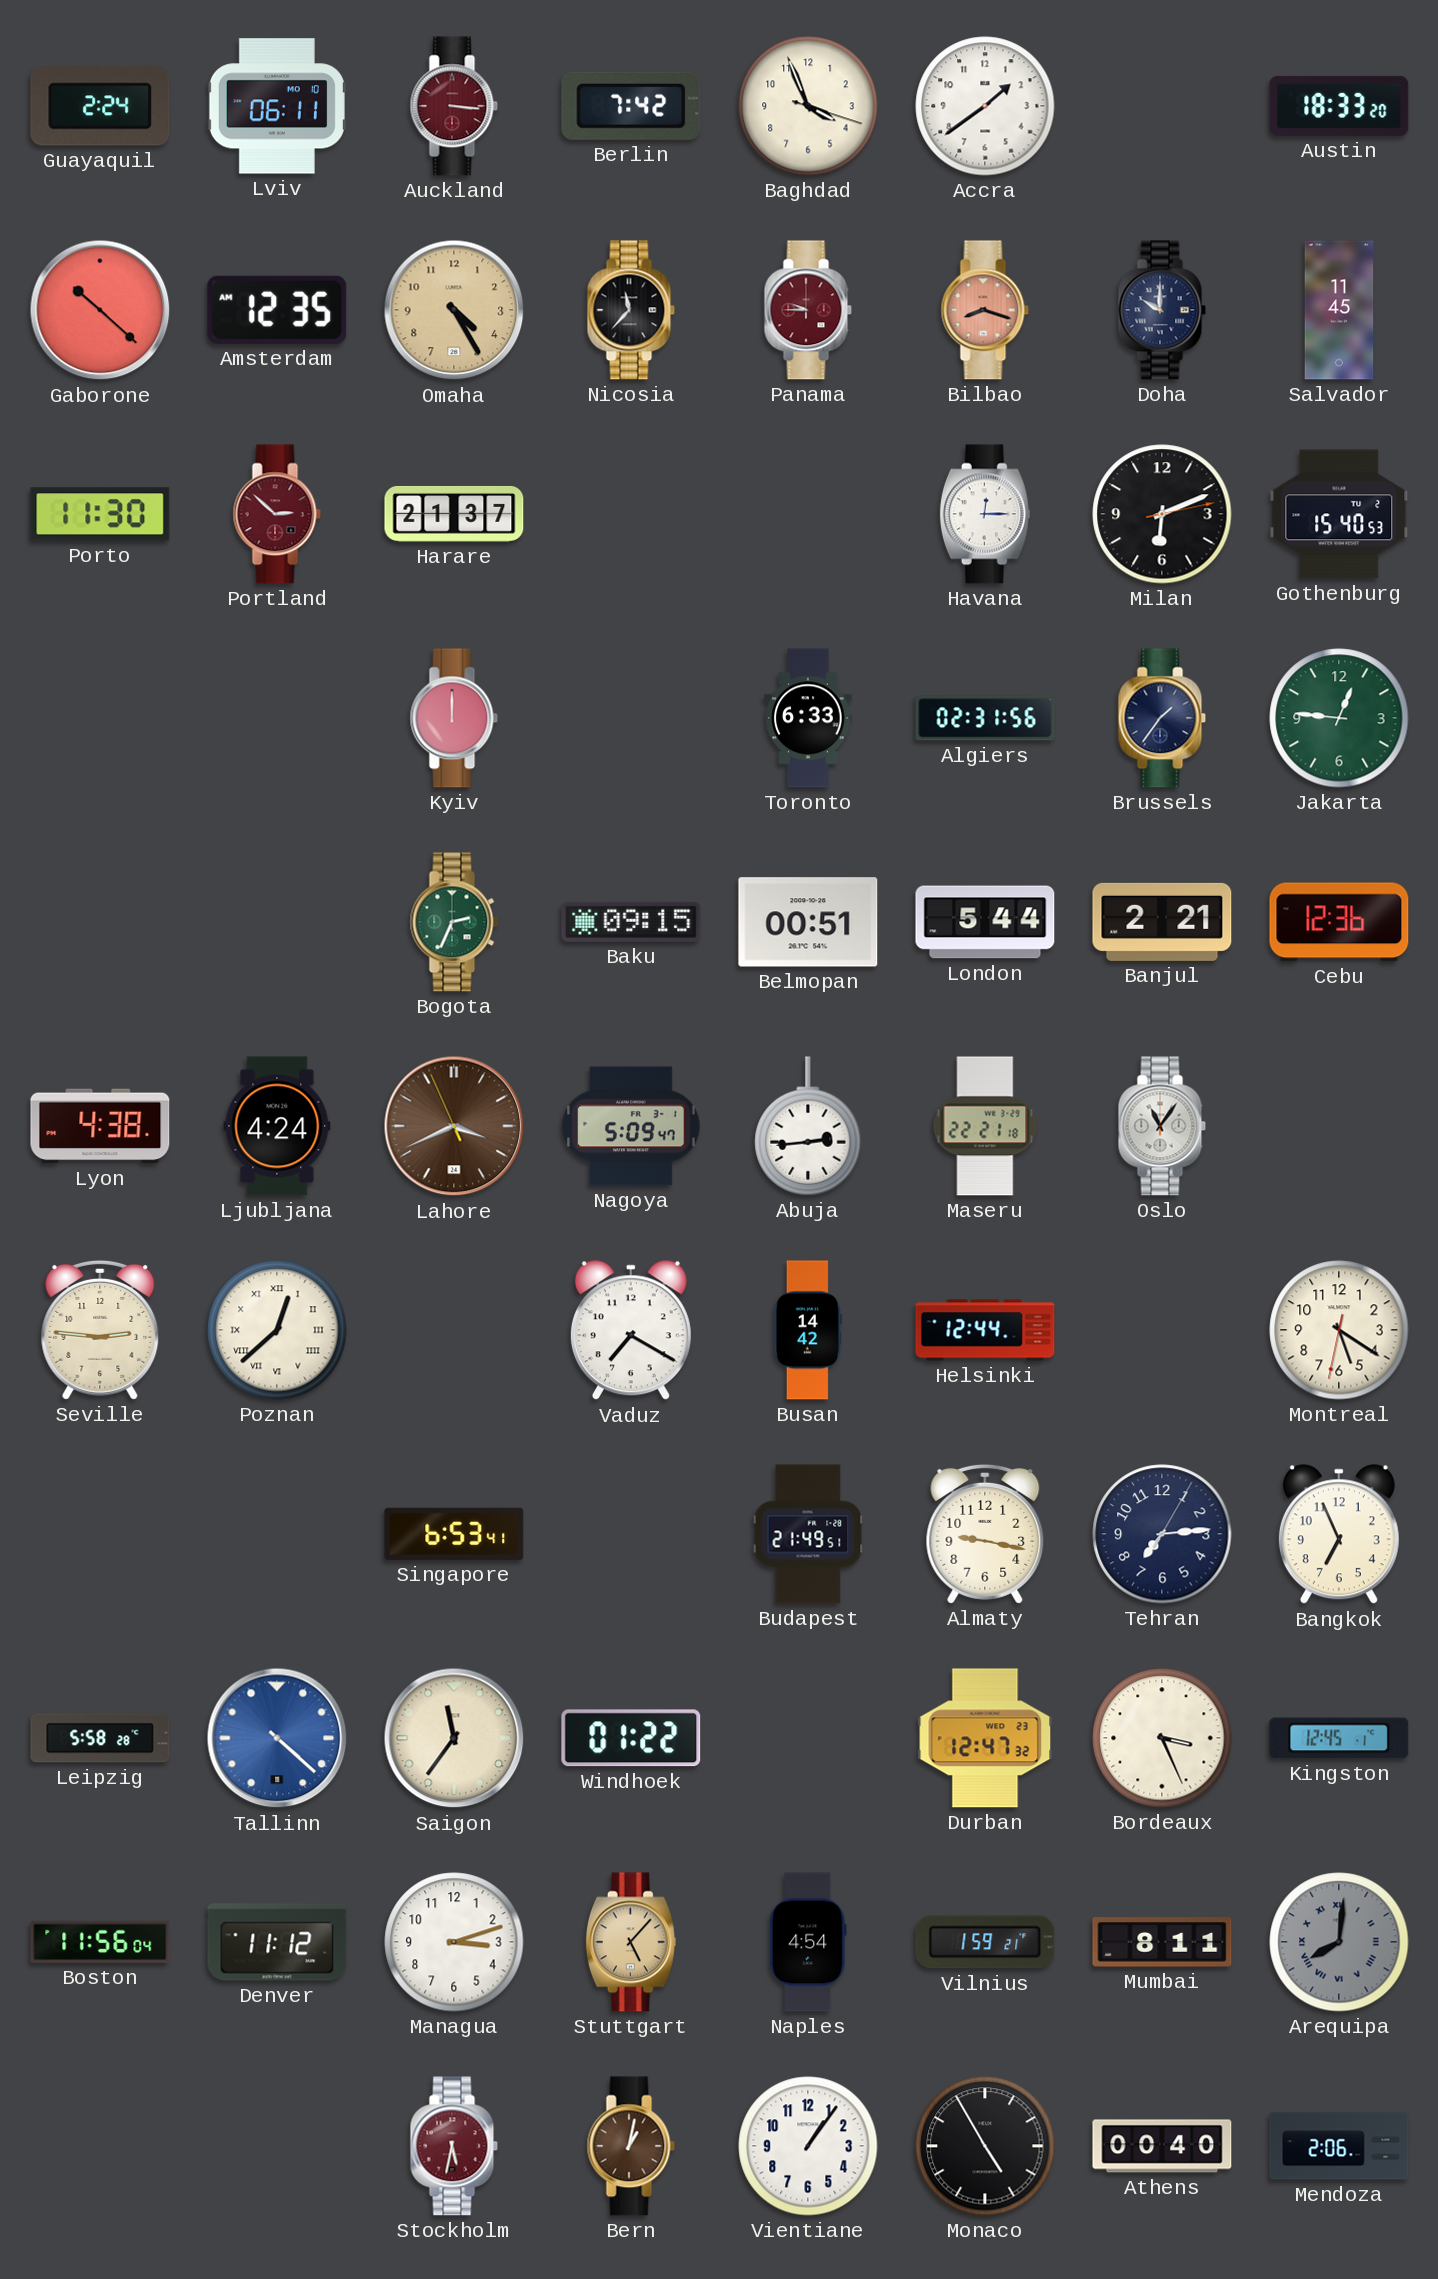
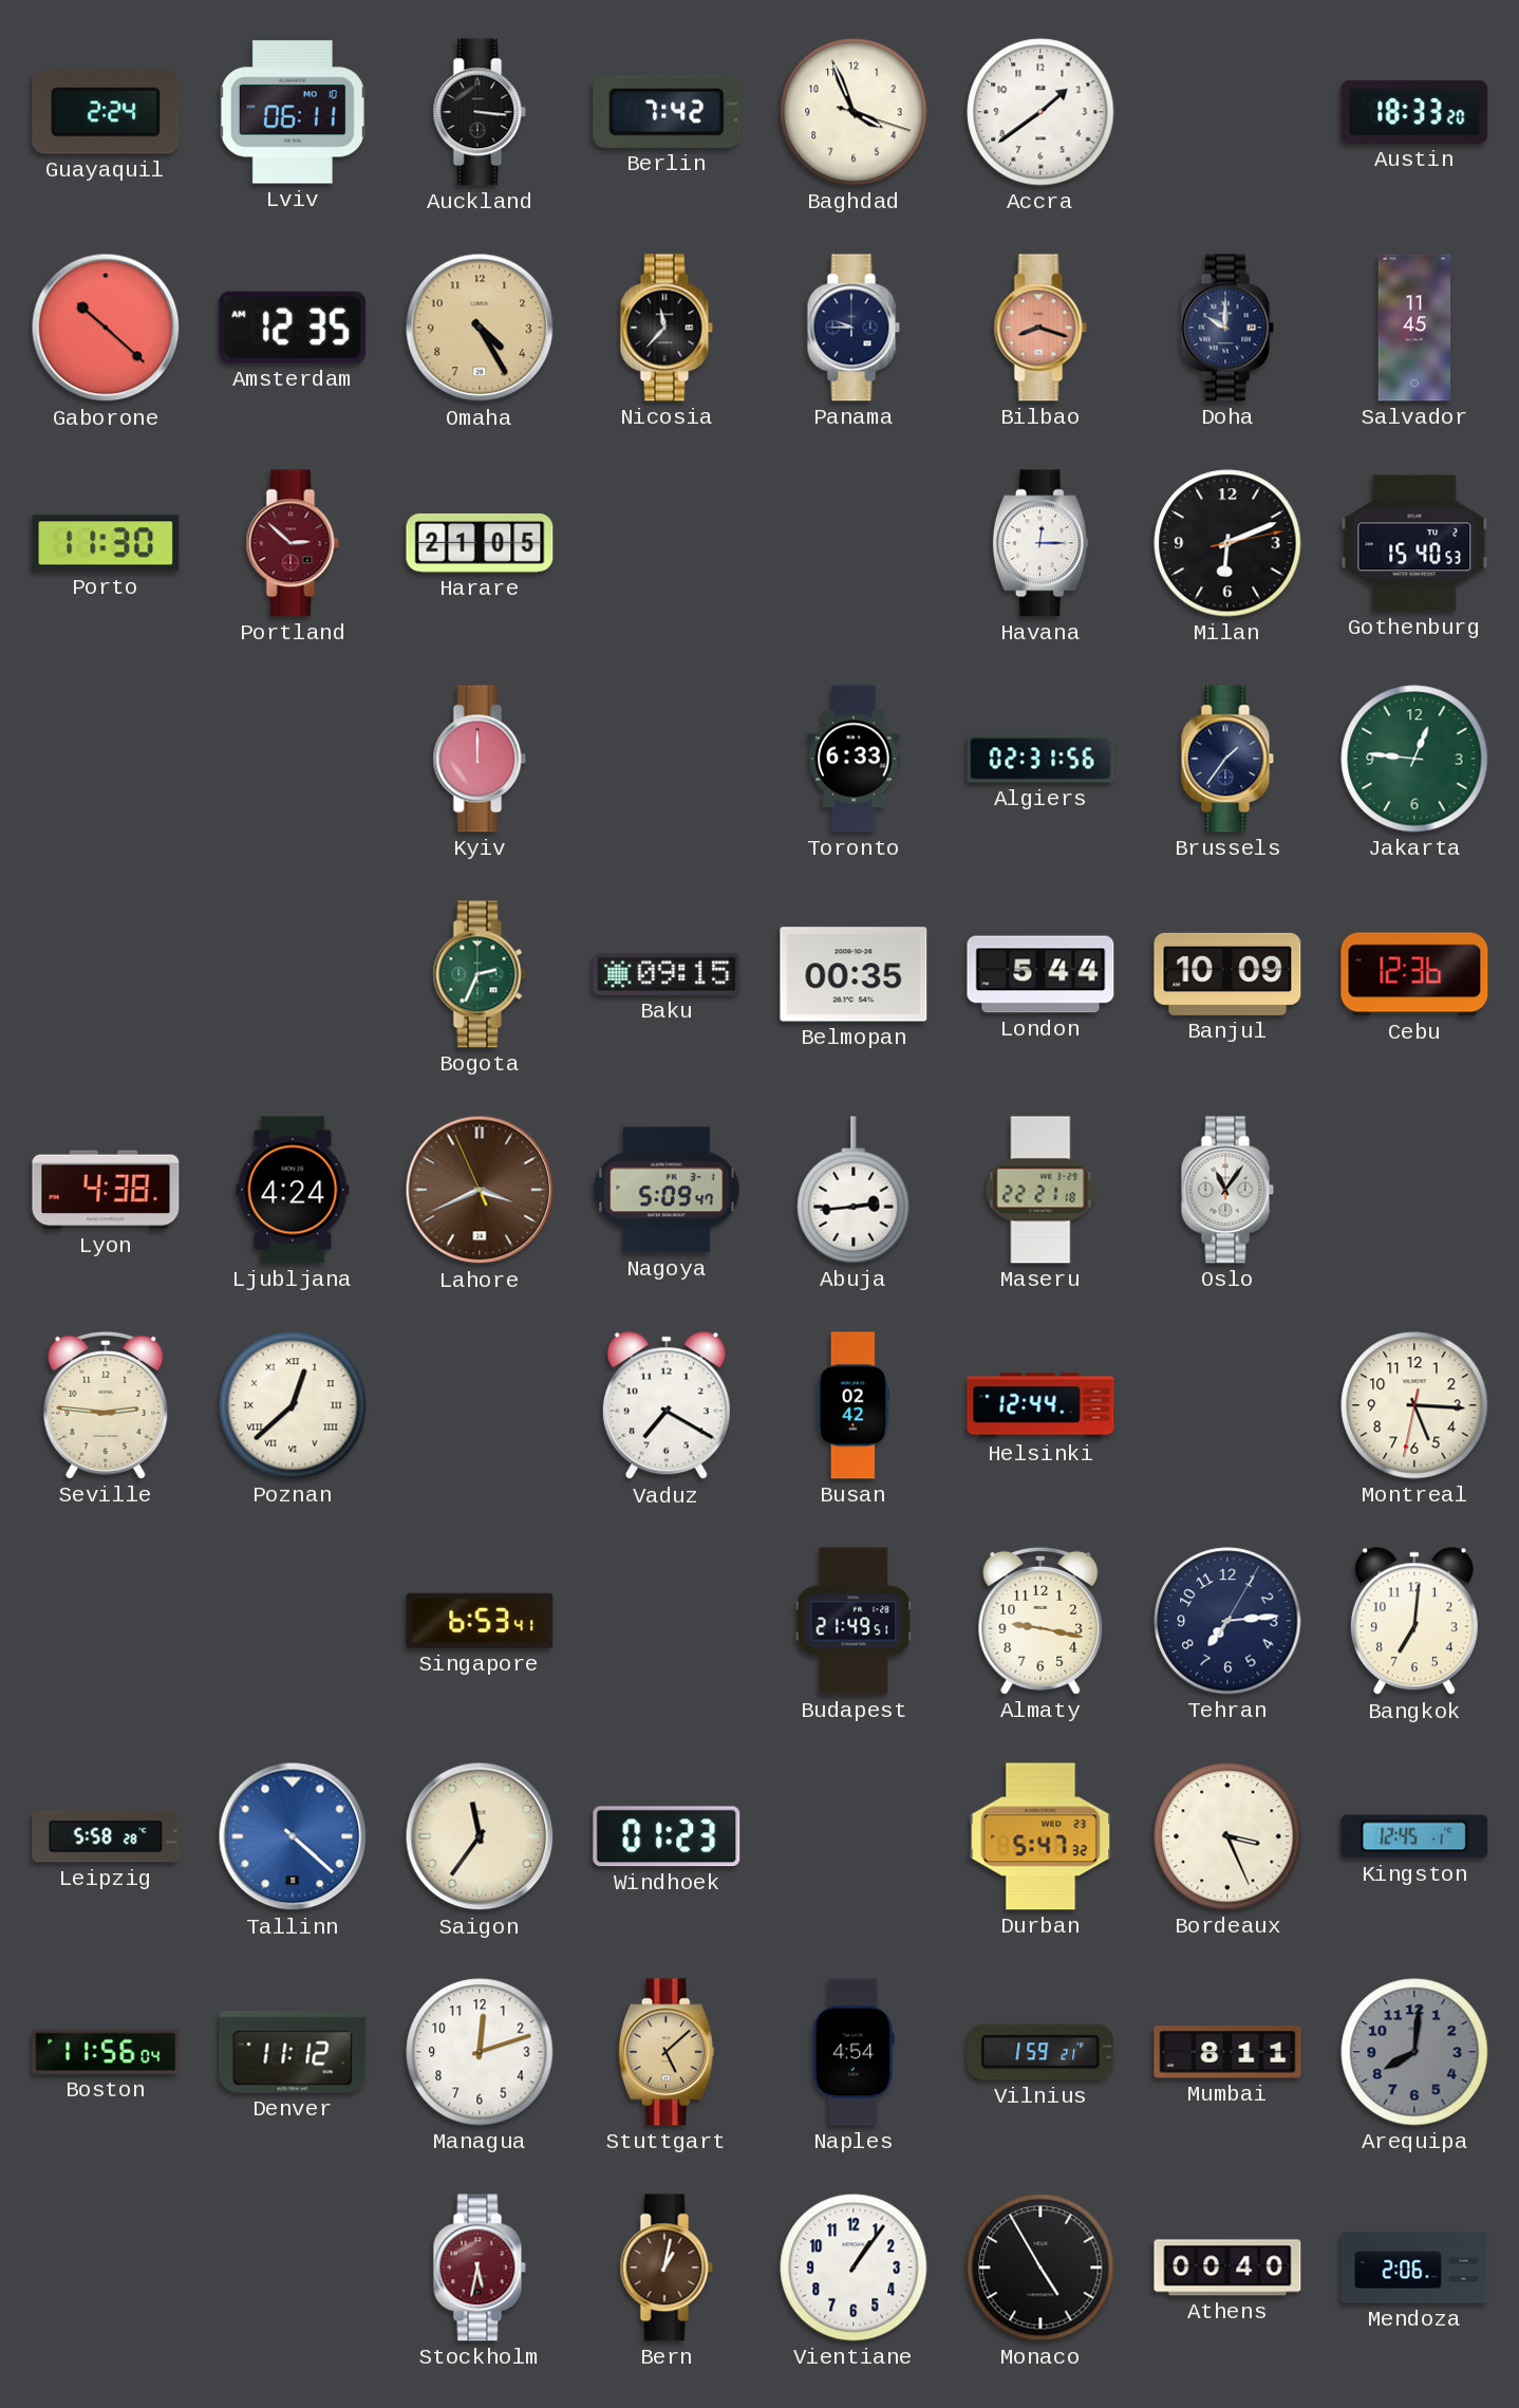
Auckland dial: burgundy -> black (480, 112)
Panama dial: burgundy -> navy (854, 328)
Harare: 21:37 -> 21:05 (480, 543)
Belmopan: 00:51 -> 00:35 (854, 974)
Banjul: 2:21 -> 10:09 (1227, 974)
Busan: 14:42 -> 02:42 (854, 1405)
Montreal: 5:20 -> 5:15 (1414, 1405)
Bangkok: 6:56 -> 7:01 (1414, 1622)
Windhoek: 01:22 -> 01:23 (667, 1836)
Durban: 12:47 -> 5:47 (1040, 1836)
Managua: 3:12 -> 12:12 (480, 2052)
Stuttgart: 5:07 -> 5:08 (667, 2052)
Arequipa numerals: Roman -> Arabic (1414, 2052)
